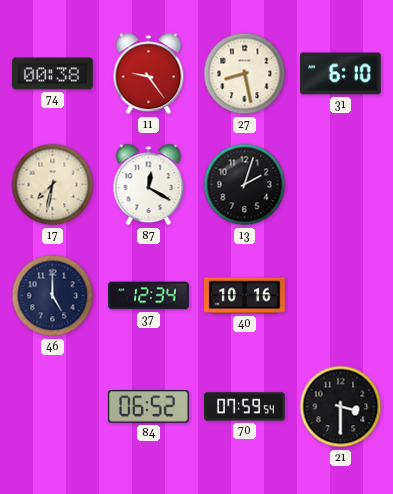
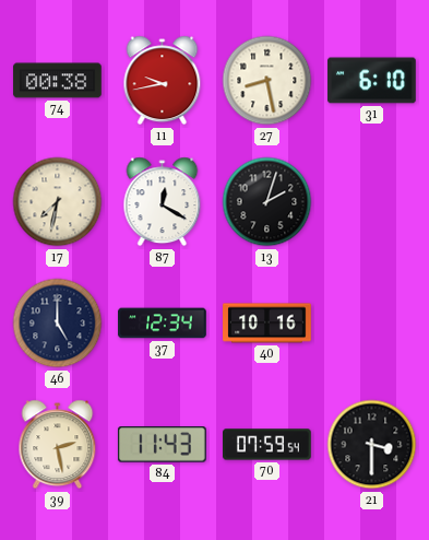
11: 9:24 -> 9:43 (163, 81)
39: none -> 2:28 (58, 445)
84: 06:52 -> 11:43 (162, 445)
